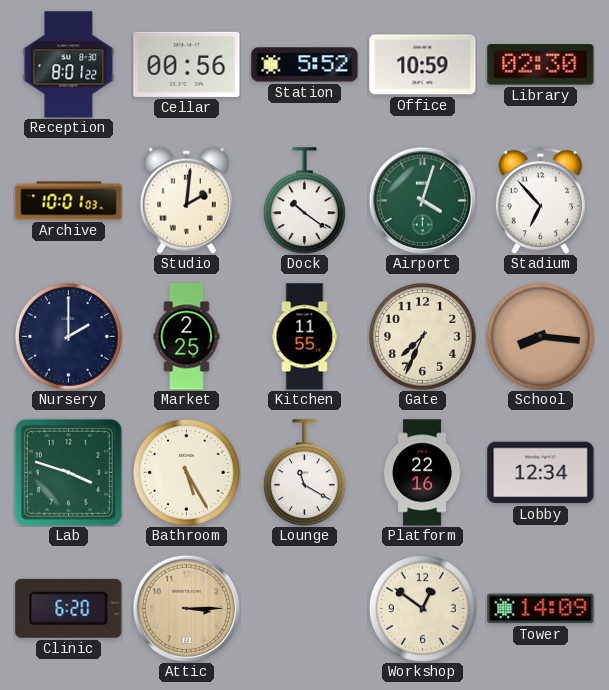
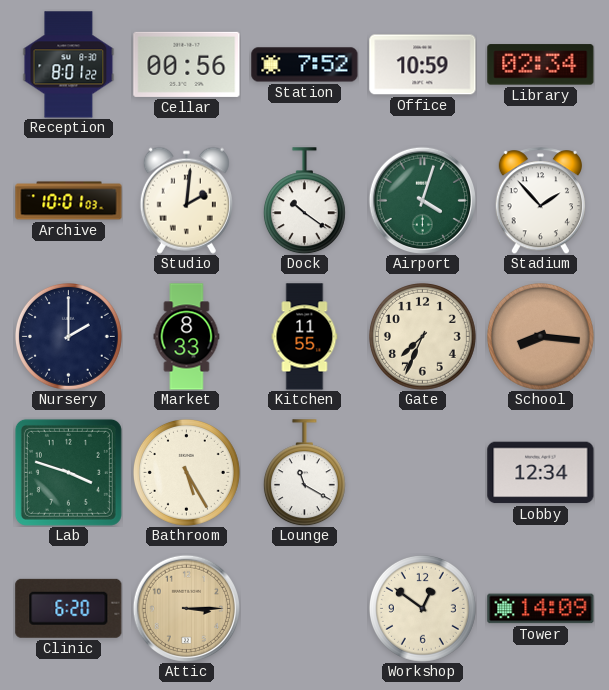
Station: 5:52 -> 7:52 (305, 65)
Library: 02:30 -> 02:34 (541, 65)
Stadium: 6:53 -> 1:53 (540, 201)
Market: 2:25 -> 8:33 (187, 337)
Platform: 22:16 -> none (423, 473)
